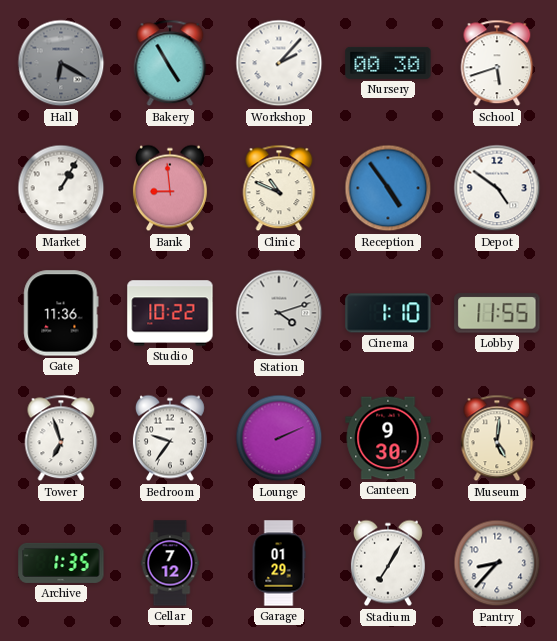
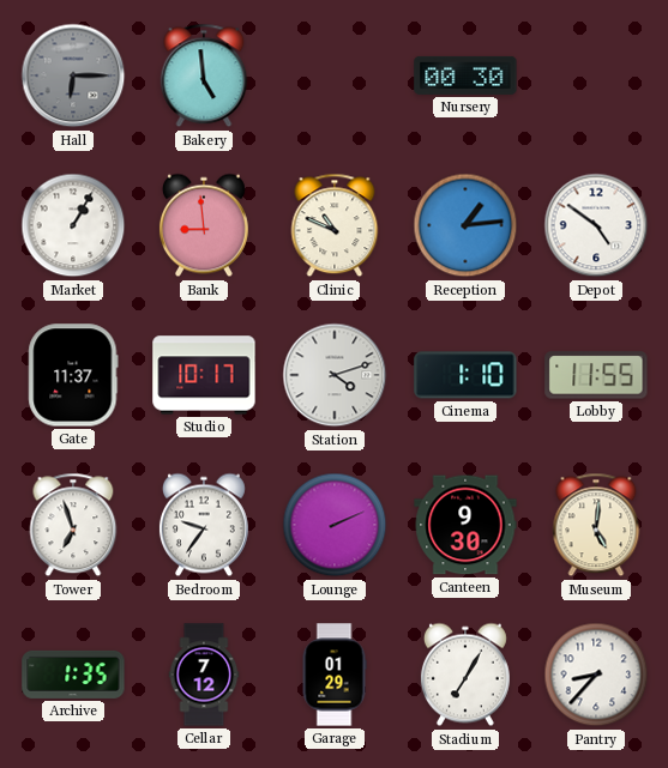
Hall: 6:20 -> 6:15 (73, 75)
Bakery: 4:55 -> 4:59 (204, 75)
Workshop: 2:07 -> none (279, 63)
School: 5:42 -> none (497, 63)
Reception: 4:54 -> 1:14 (465, 225)
Gate: 11:36 -> 11:37 (73, 375)
Studio: 10:22 -> 10:17 (204, 375)
